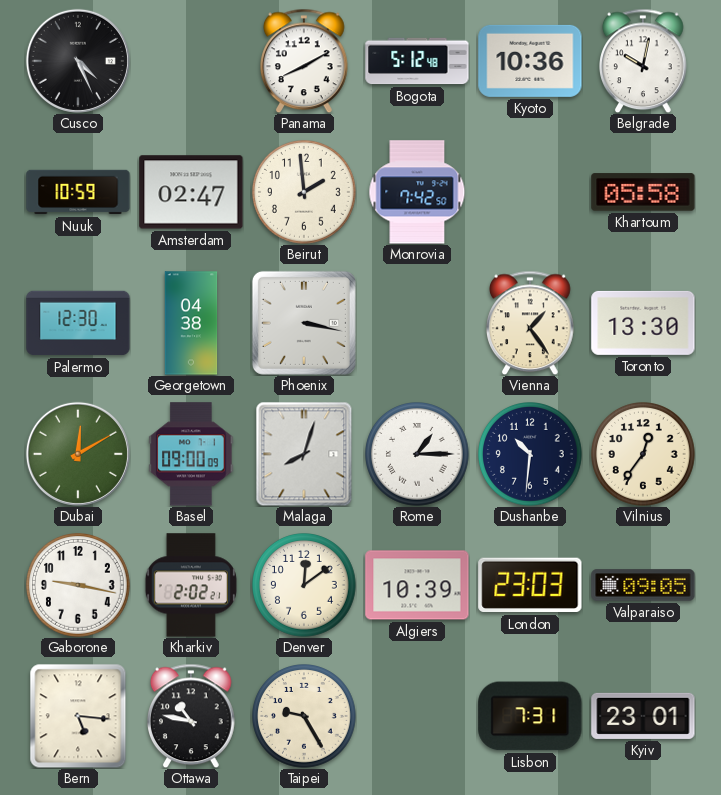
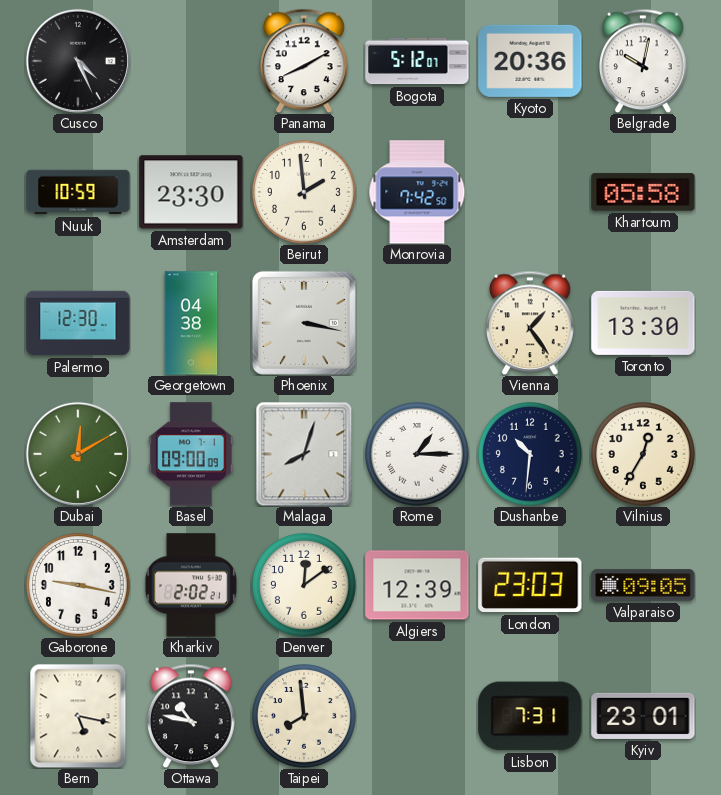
Bogota: 5:12:48 -> 5:12:07 (417, 61)
Kyoto: 10:36 -> 20:36 (530, 61)
Amsterdam: 02:47 -> 23:30 (191, 192)
Vilnius: 12:36 -> 12:35 (644, 455)
Algiers: 10:39 -> 12:39 (417, 585)
Bern: 5:16 -> 5:17 (78, 716)
Taipei: 9:25 -> 7:59 (305, 717)
